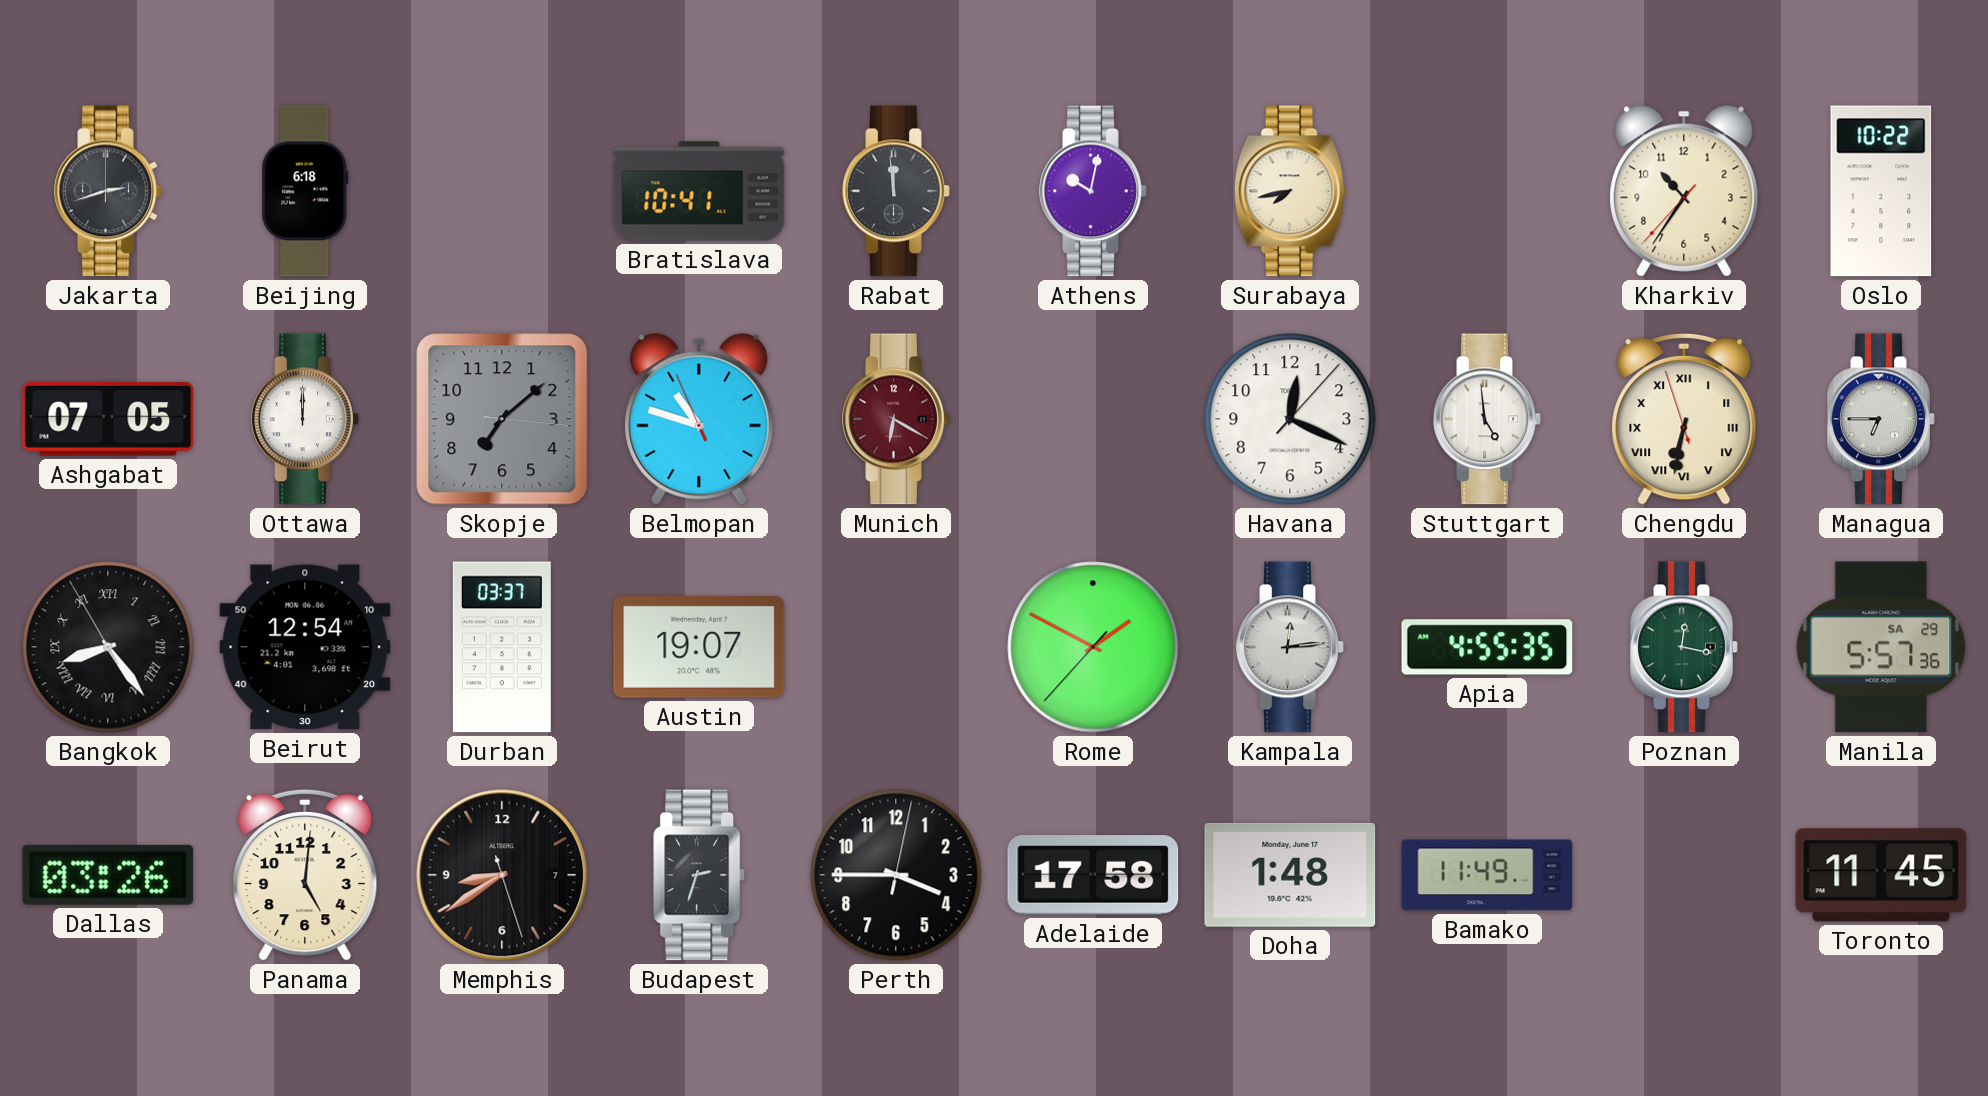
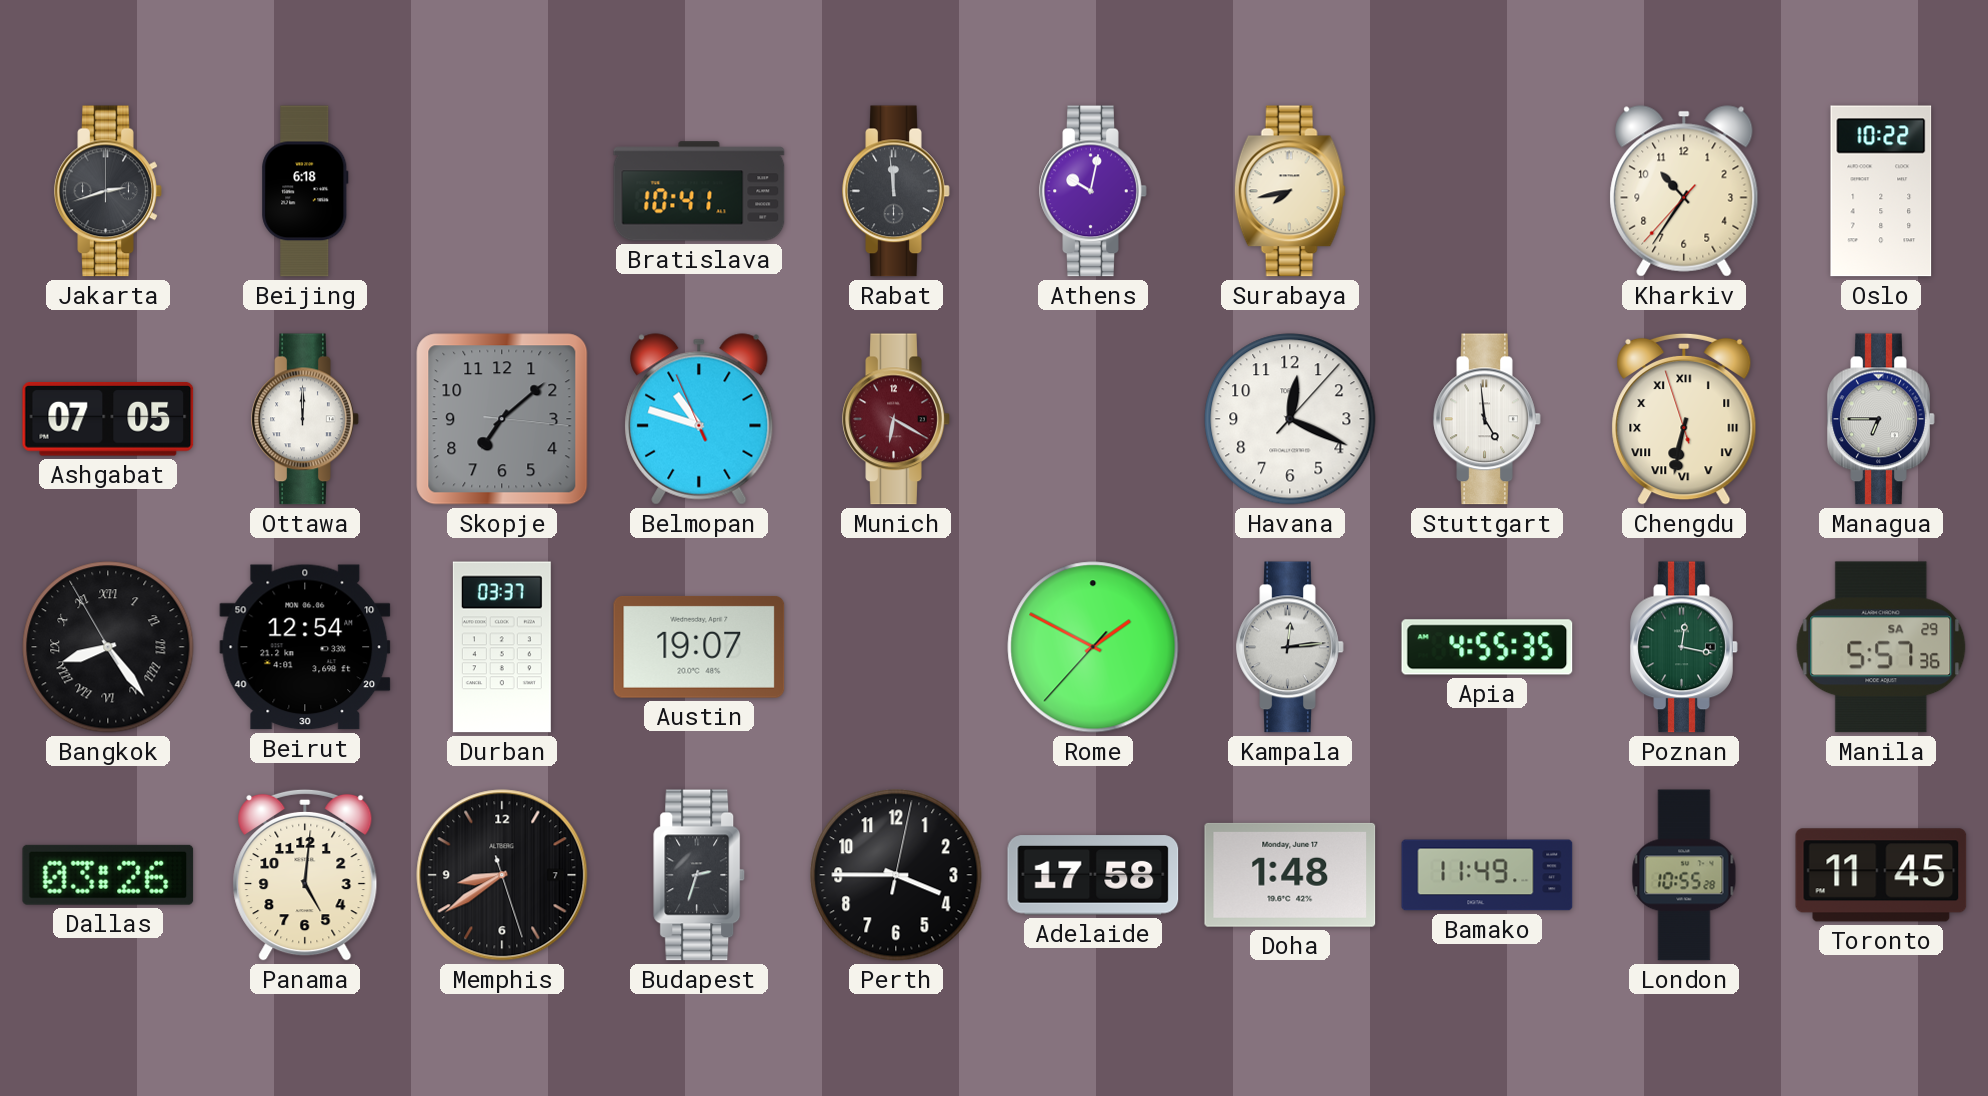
London: none -> 10:55 (1684, 875)
